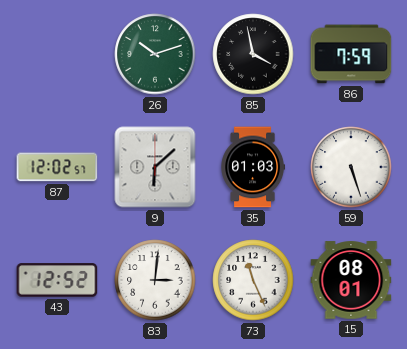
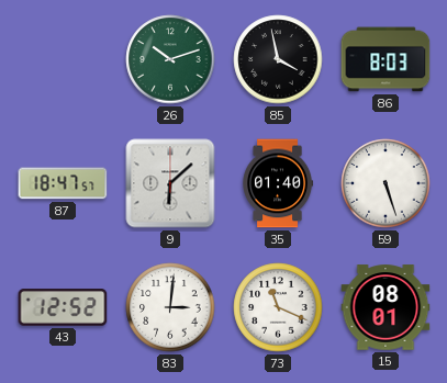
86: 7:59 -> 8:03 (385, 59)
87: 12:02 -> 18:47 (63, 183)
35: 01:03 -> 01:40 (278, 183)
73: 11:26 -> 11:19 (278, 307)
